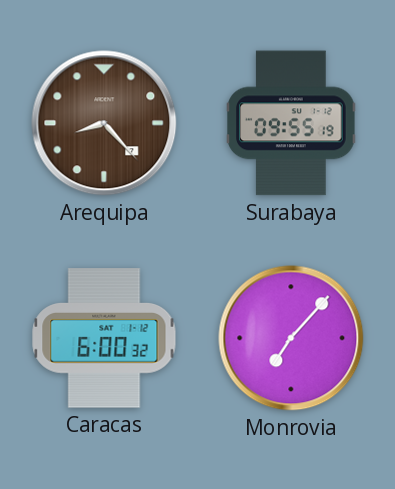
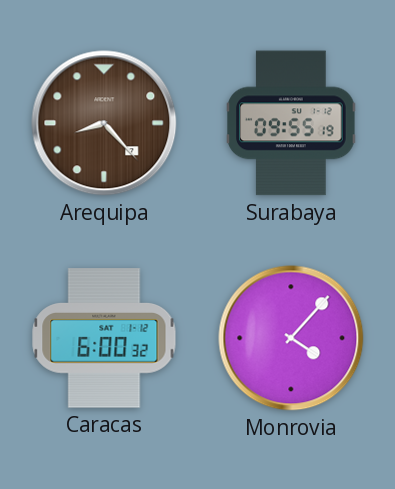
Monrovia: 7:07 -> 4:07 (291, 338)
